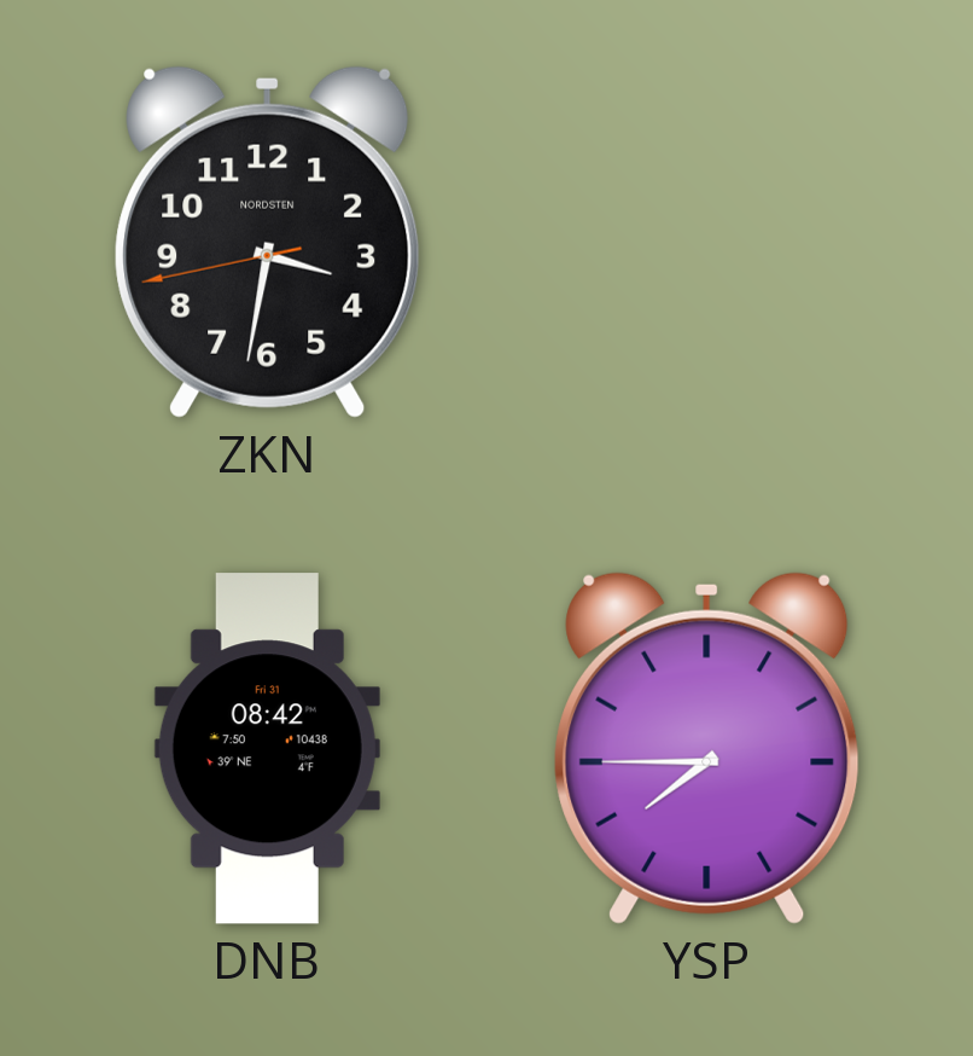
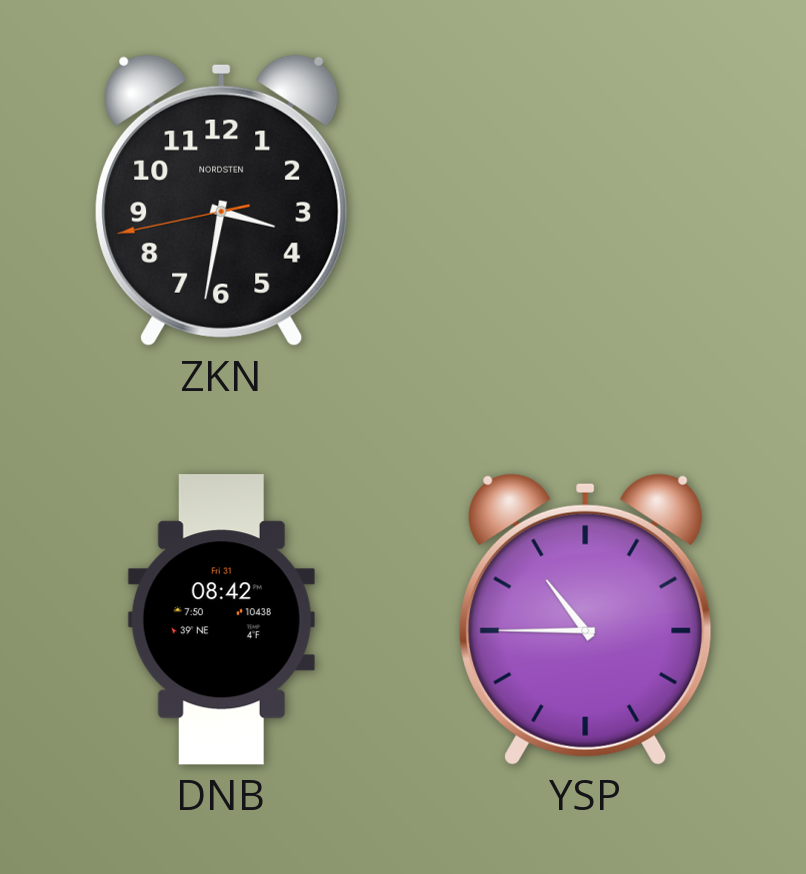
YSP: 7:45 -> 10:45 (586, 619)
